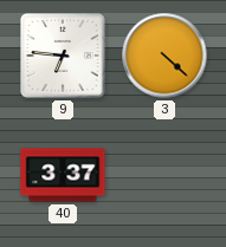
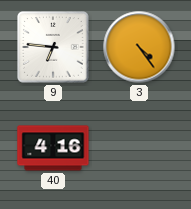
3: 4:22 -> 4:24 (139, 47)
40: 3:37 -> 4:16 (53, 148)
